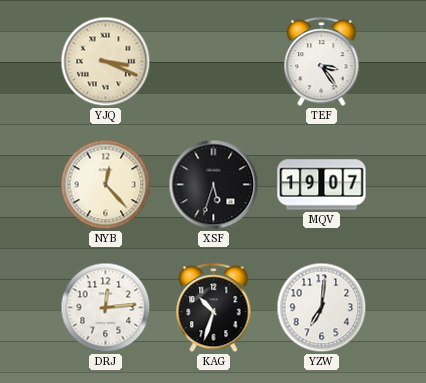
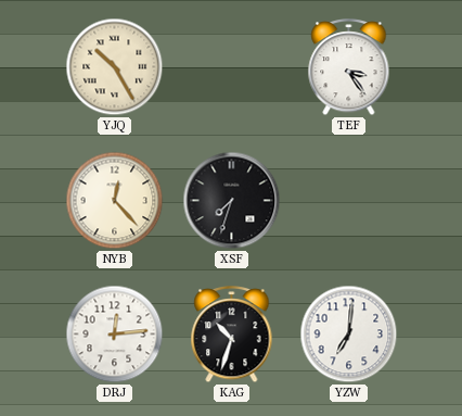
YJQ: 3:19 -> 10:25 (115, 67)
XSF: 5:33 -> 7:33 (232, 201)
MQV: 19:07 -> none (322, 185)
